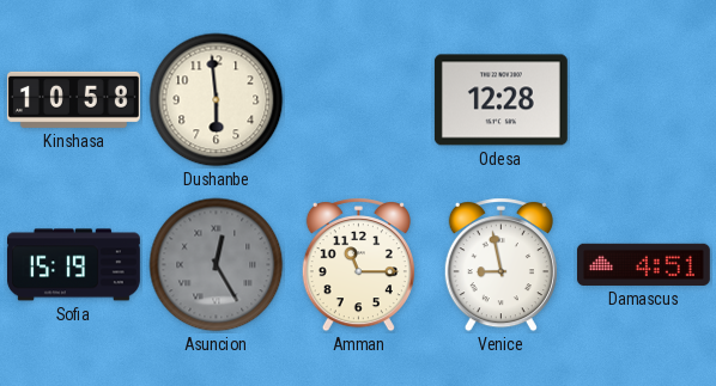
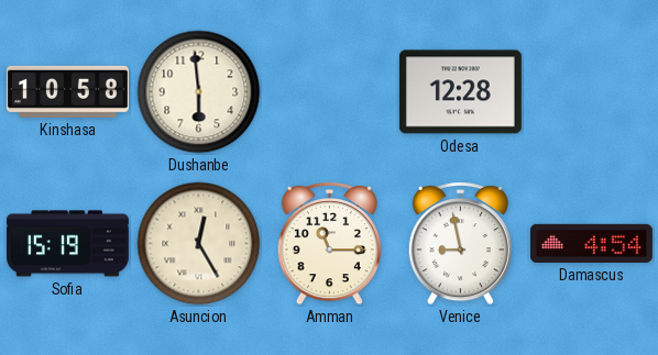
Asuncion dial: grey -> cream (199, 244)
Damascus: 4:51 -> 4:54 (591, 243)
